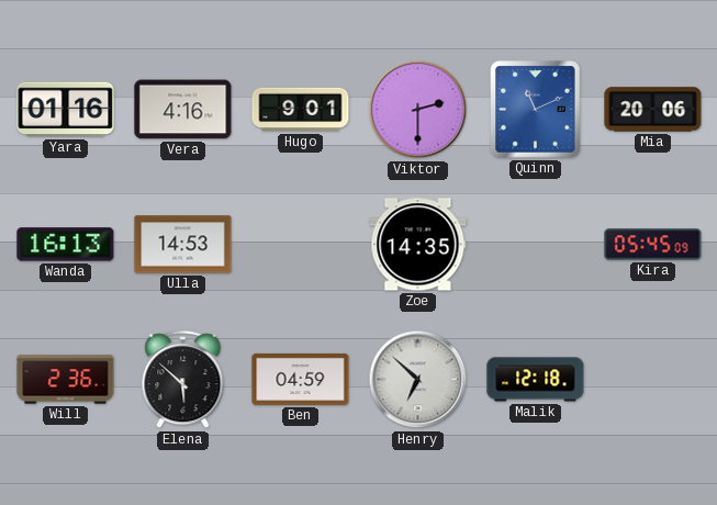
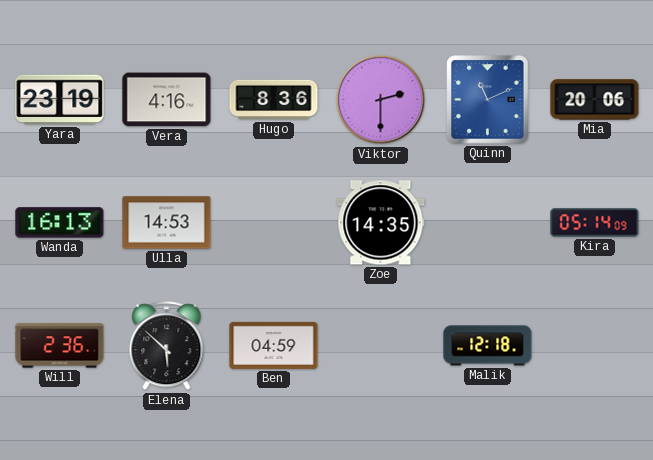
Yara: 01:16 -> 23:19 (60, 100)
Hugo: 9:01 -> 8:36 (274, 100)
Kira: 05:45 -> 05:14 (595, 223)
Henry: 6:52 -> none (418, 380)
